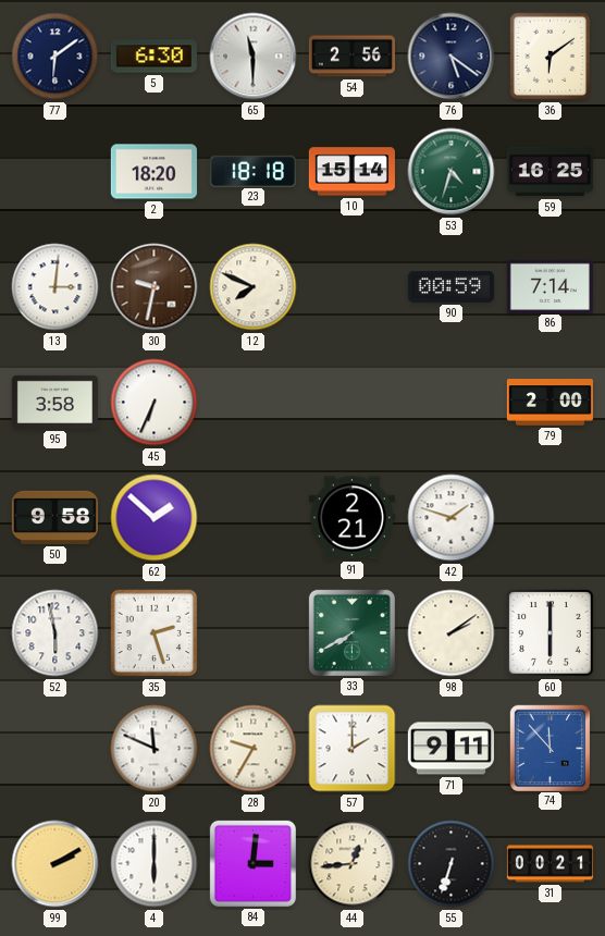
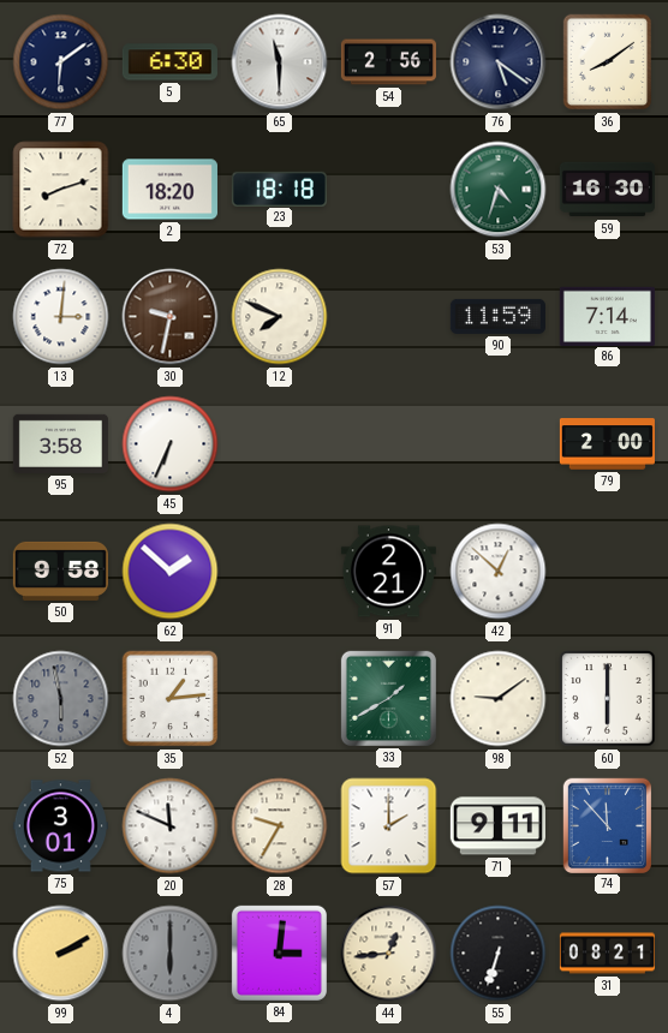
36: 6:09 -> 8:09 (608, 62)
72: none -> 8:12 (61, 190)
10: 15:14 -> none (351, 172)
59: 16:25 -> 16:30 (607, 190)
90: 00:59 -> 11:59 (497, 316)
42: 1:48 -> 12:52 (499, 572)
52 dial: white -> grey (61, 699)
35: 2:27 -> 1:14 (171, 699)
33: 7:40 -> 1:40 (388, 698)
98: 2:09 -> 9:09 (499, 699)
75: none -> 3:01 (60, 826)
4 dial: white -> grey (171, 954)
31: 00:21 -> 08:21 (607, 954)
